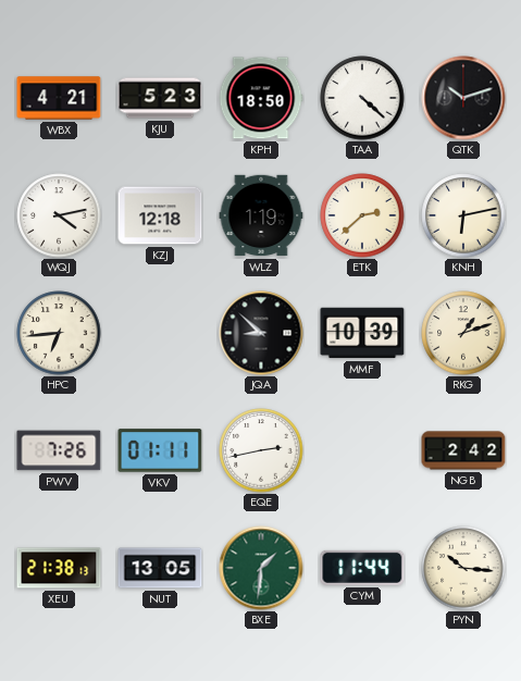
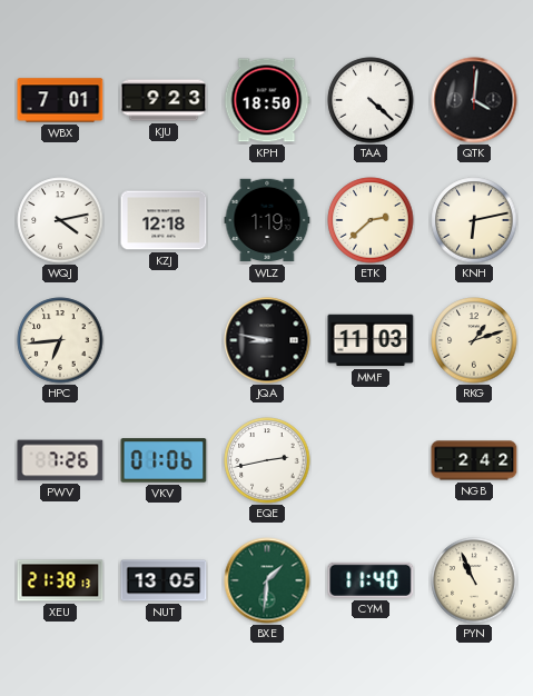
WBX: 4:21 -> 7:01 (60, 100)
KJU: 5:23 -> 9:23 (164, 100)
QTK: 10:12 -> 4:01 (474, 100)
JQA: 8:52 -> 8:47 (267, 340)
MMF: 10:39 -> 11:03 (371, 340)
VKV: 01:11 -> 01:06 (164, 460)
CYM: 11:44 -> 11:40 (371, 580)
PYN: 10:16 -> 10:56 (474, 580)
